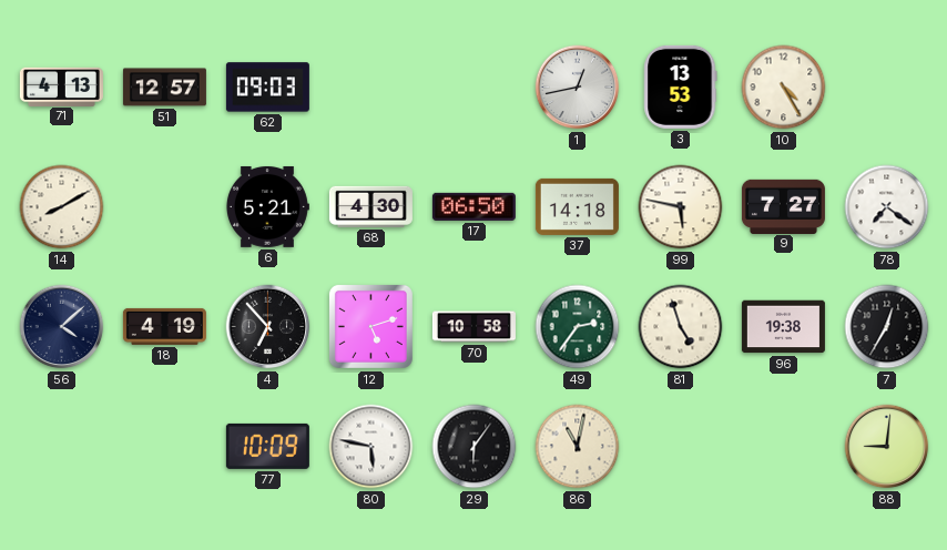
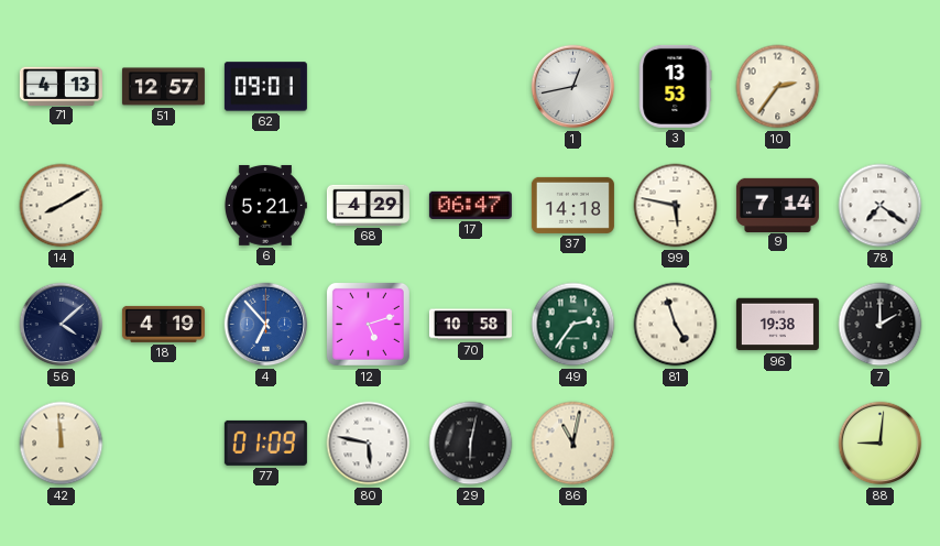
62: 09:03 -> 09:01 (265, 87)
10: 4:25 -> 2:36 (778, 87)
68: 4:30 -> 4:29 (368, 205)
17: 06:50 -> 06:47 (470, 205)
9: 7:27 -> 7:14 (777, 205)
4 dial: black -> blue (266, 325)
7: 12:35 -> 2:00 (881, 325)
42: none -> 11:59 (62, 444)
77: 10:09 -> 01:09 (265, 443)
29: 6:06 -> 6:02 (471, 444)
